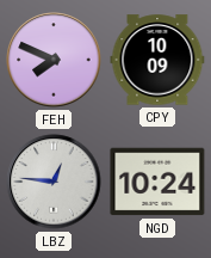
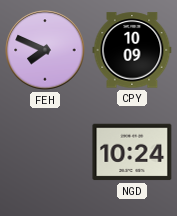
LBZ: 12:46 -> none (54, 182)
